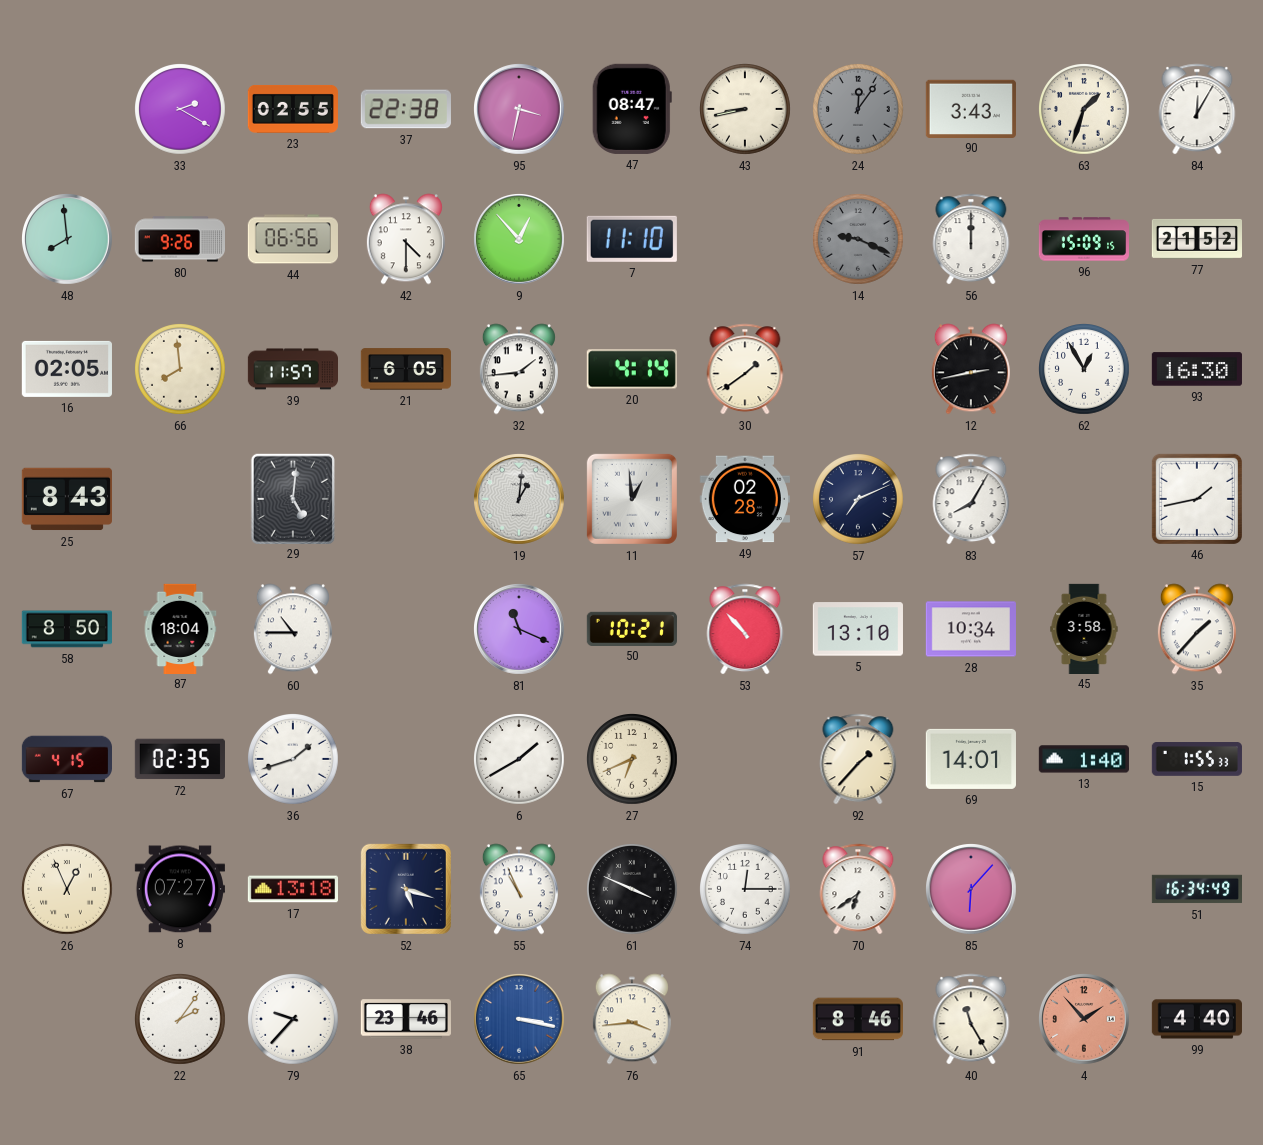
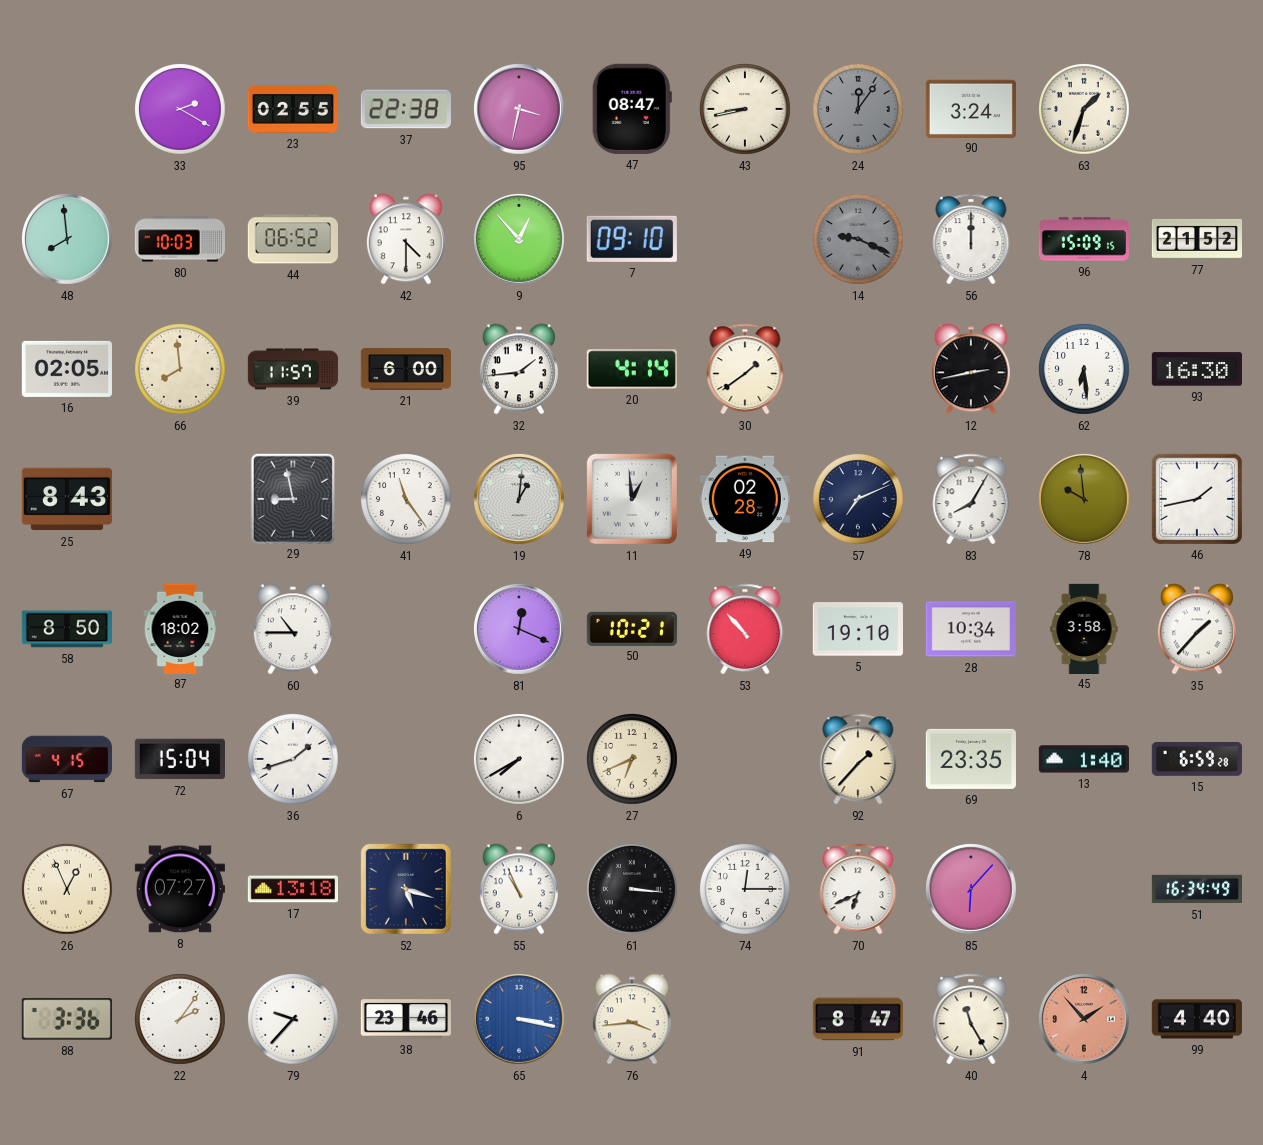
90: 3:43 -> 3:24 (971, 108)
84: 12:05 -> none (1197, 109)
80: 9:26 -> 10:03 (179, 239)
44: 06:56 -> 06:52 (293, 239)
7: 11:10 -> 09:10 (632, 239)
21: 6:05 -> 6:00 (406, 369)
62: 12:55 -> 6:29 (1084, 369)
29: 5:01 -> 8:58 (292, 498)
41: none -> 11:24 (406, 499)
78: none -> 9:59 (1085, 500)
87: 18:04 -> 18:02 (180, 628)
81: 11:19 -> 12:19 (520, 630)
5: 13:10 -> 19:10 (858, 629)
72: 02:35 -> 15:04 (180, 759)
6: 1:40 -> 7:40 (519, 759)
69: 14:01 -> 23:35 (971, 759)
15: 1:55 -> 6:59 (1197, 760)
61: 3:49 -> 3:16 (632, 889)
70: 6:39 -> 6:41 (858, 889)
88: none -> 3:36 (67, 1019)
91: 8:46 -> 8:47 (857, 1019)
